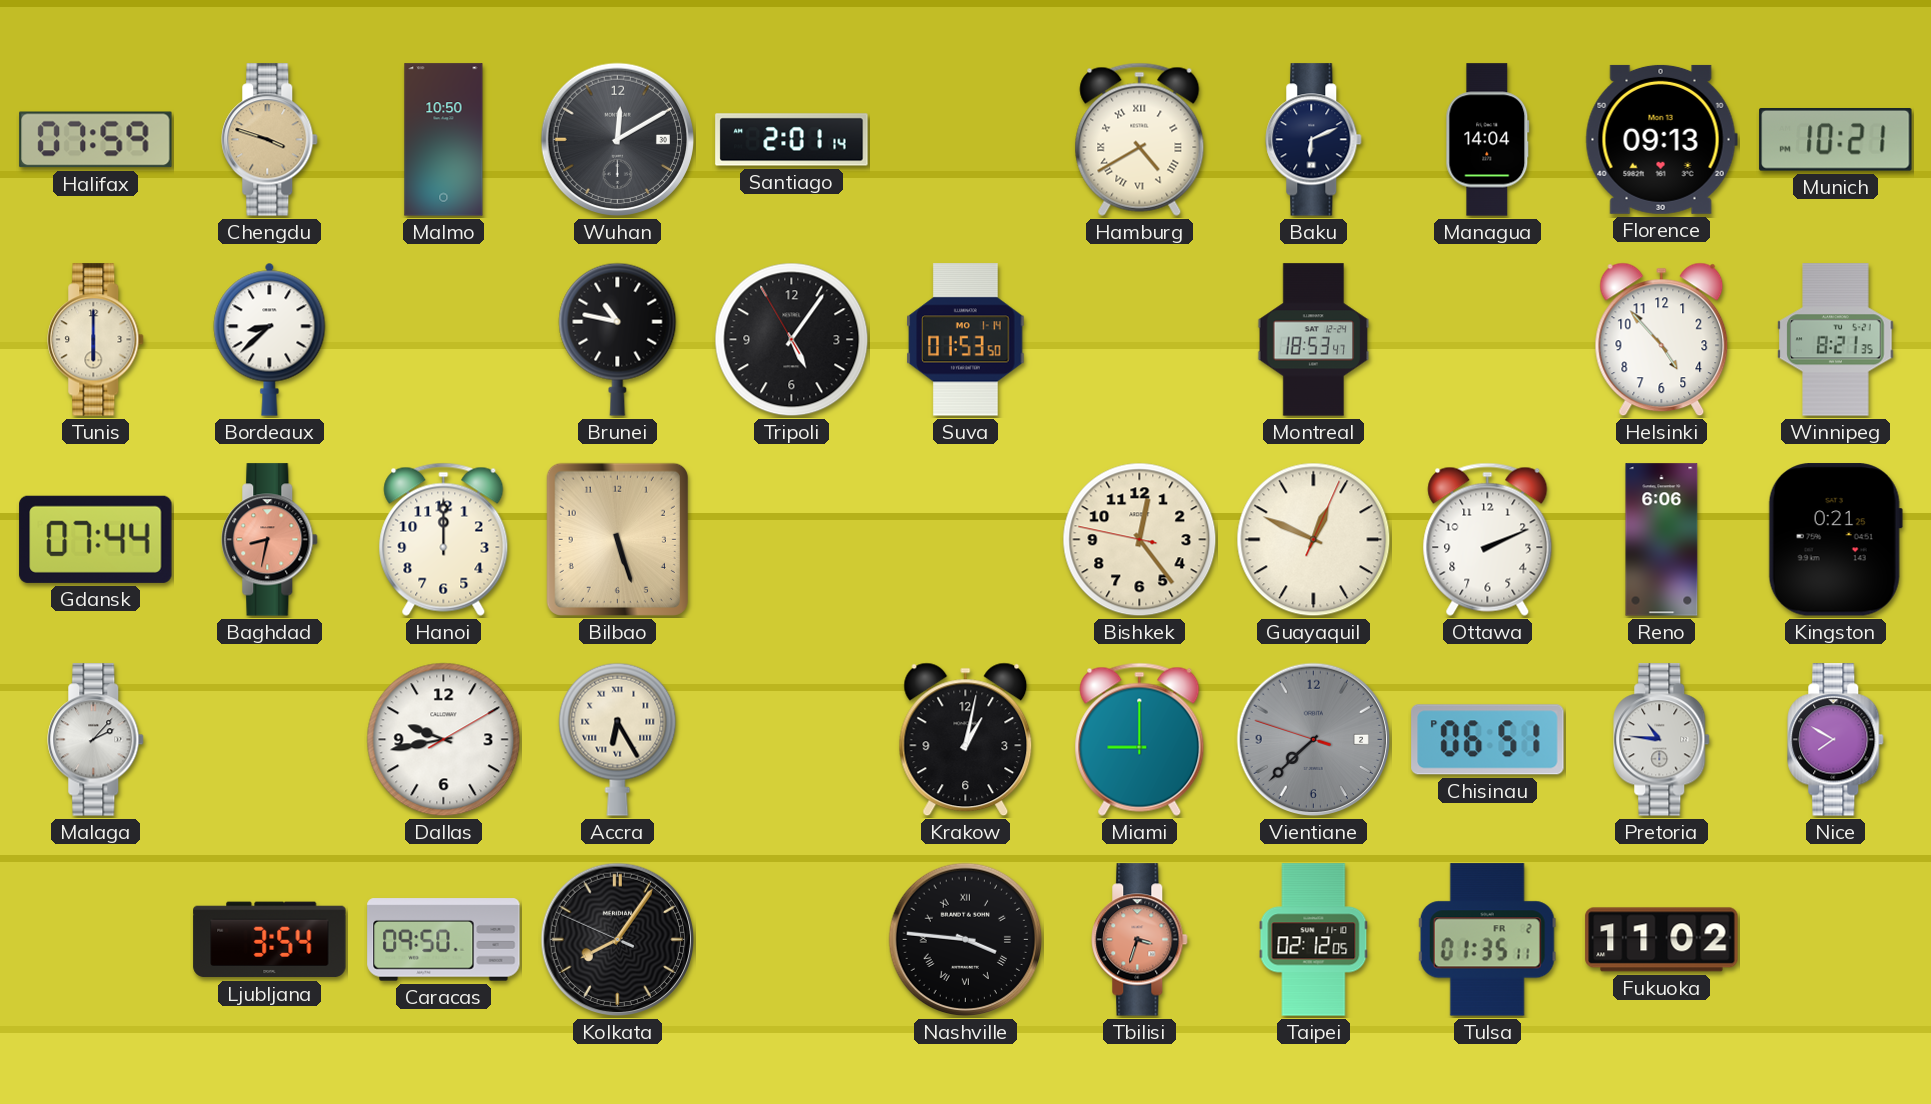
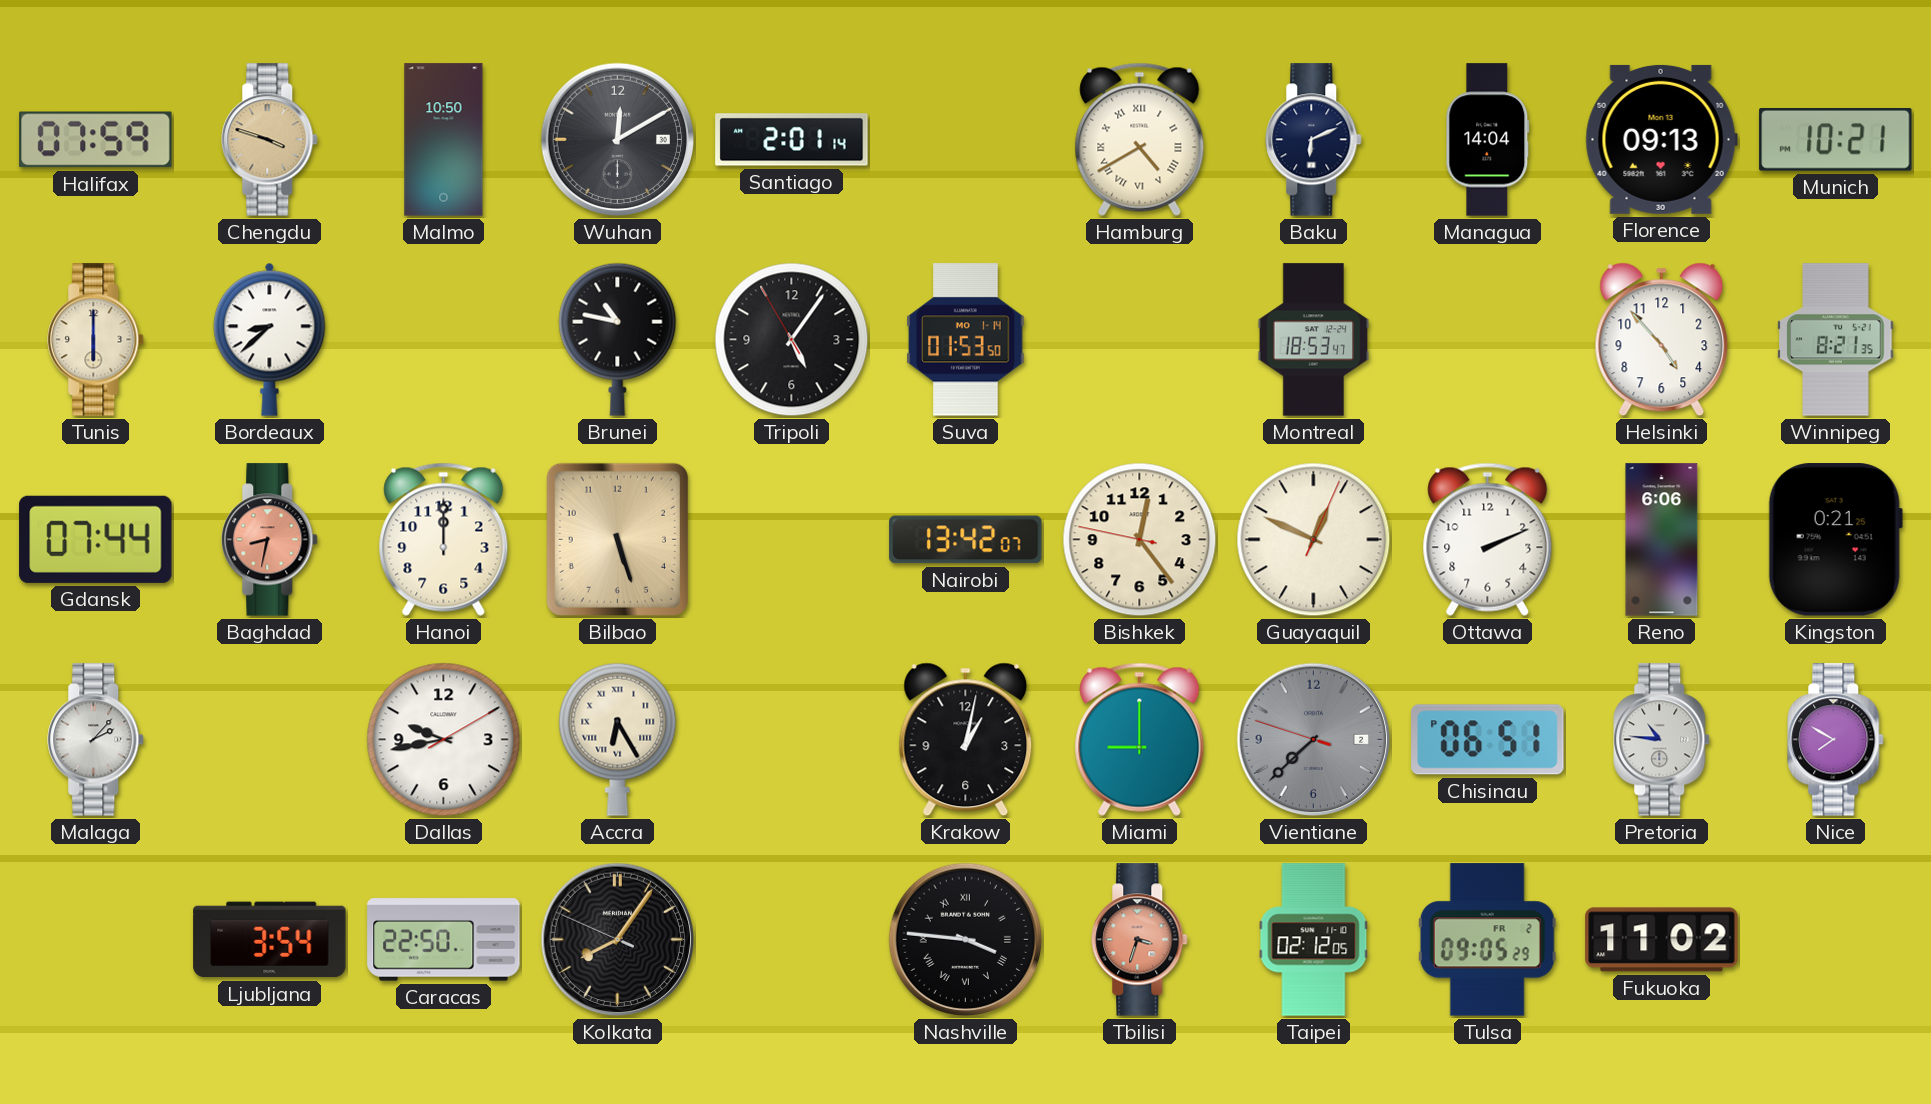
Nairobi: none -> 13:42 (966, 540)
Caracas: 09:50 -> 22:50 (444, 940)
Tulsa: 01:35 -> 09:05 (1487, 940)
